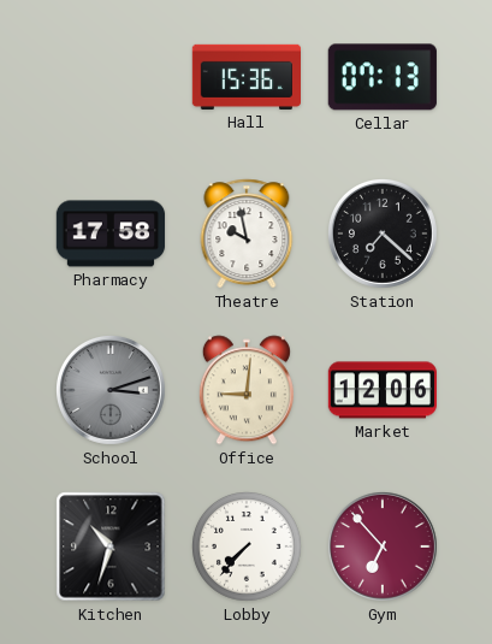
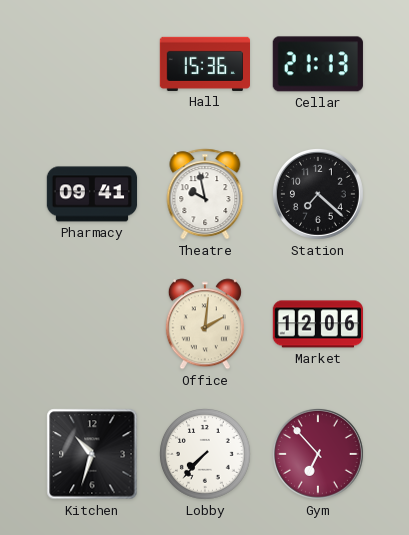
Cellar: 07:13 -> 21:13 (318, 64)
Pharmacy: 17:58 -> 09:41 (92, 194)
School: 3:12 -> none (111, 390)
Office: 9:01 -> 2:01 (205, 324)
